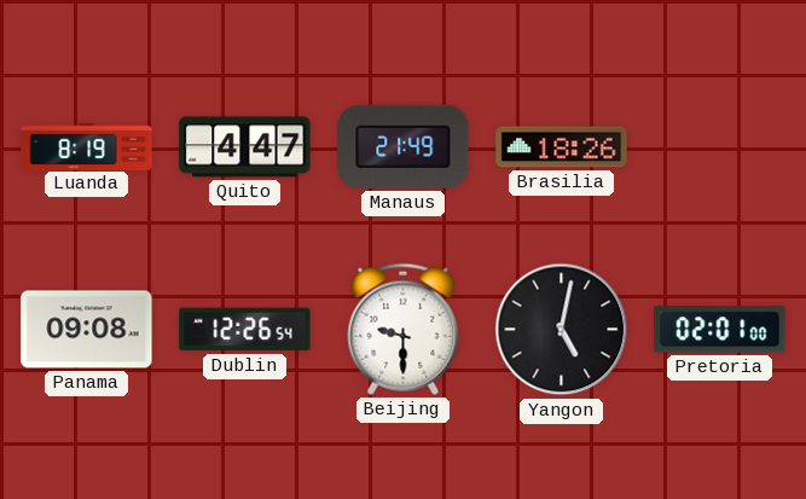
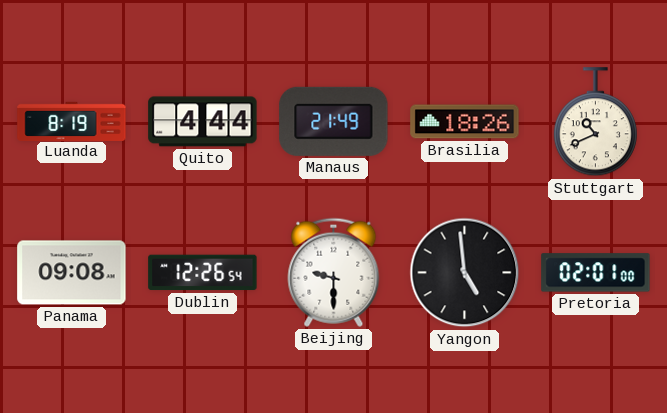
Quito: 4:47 -> 4:44 (203, 122)
Stuttgart: none -> 10:41 (595, 122)
Yangon: 5:02 -> 4:59 (465, 273)
